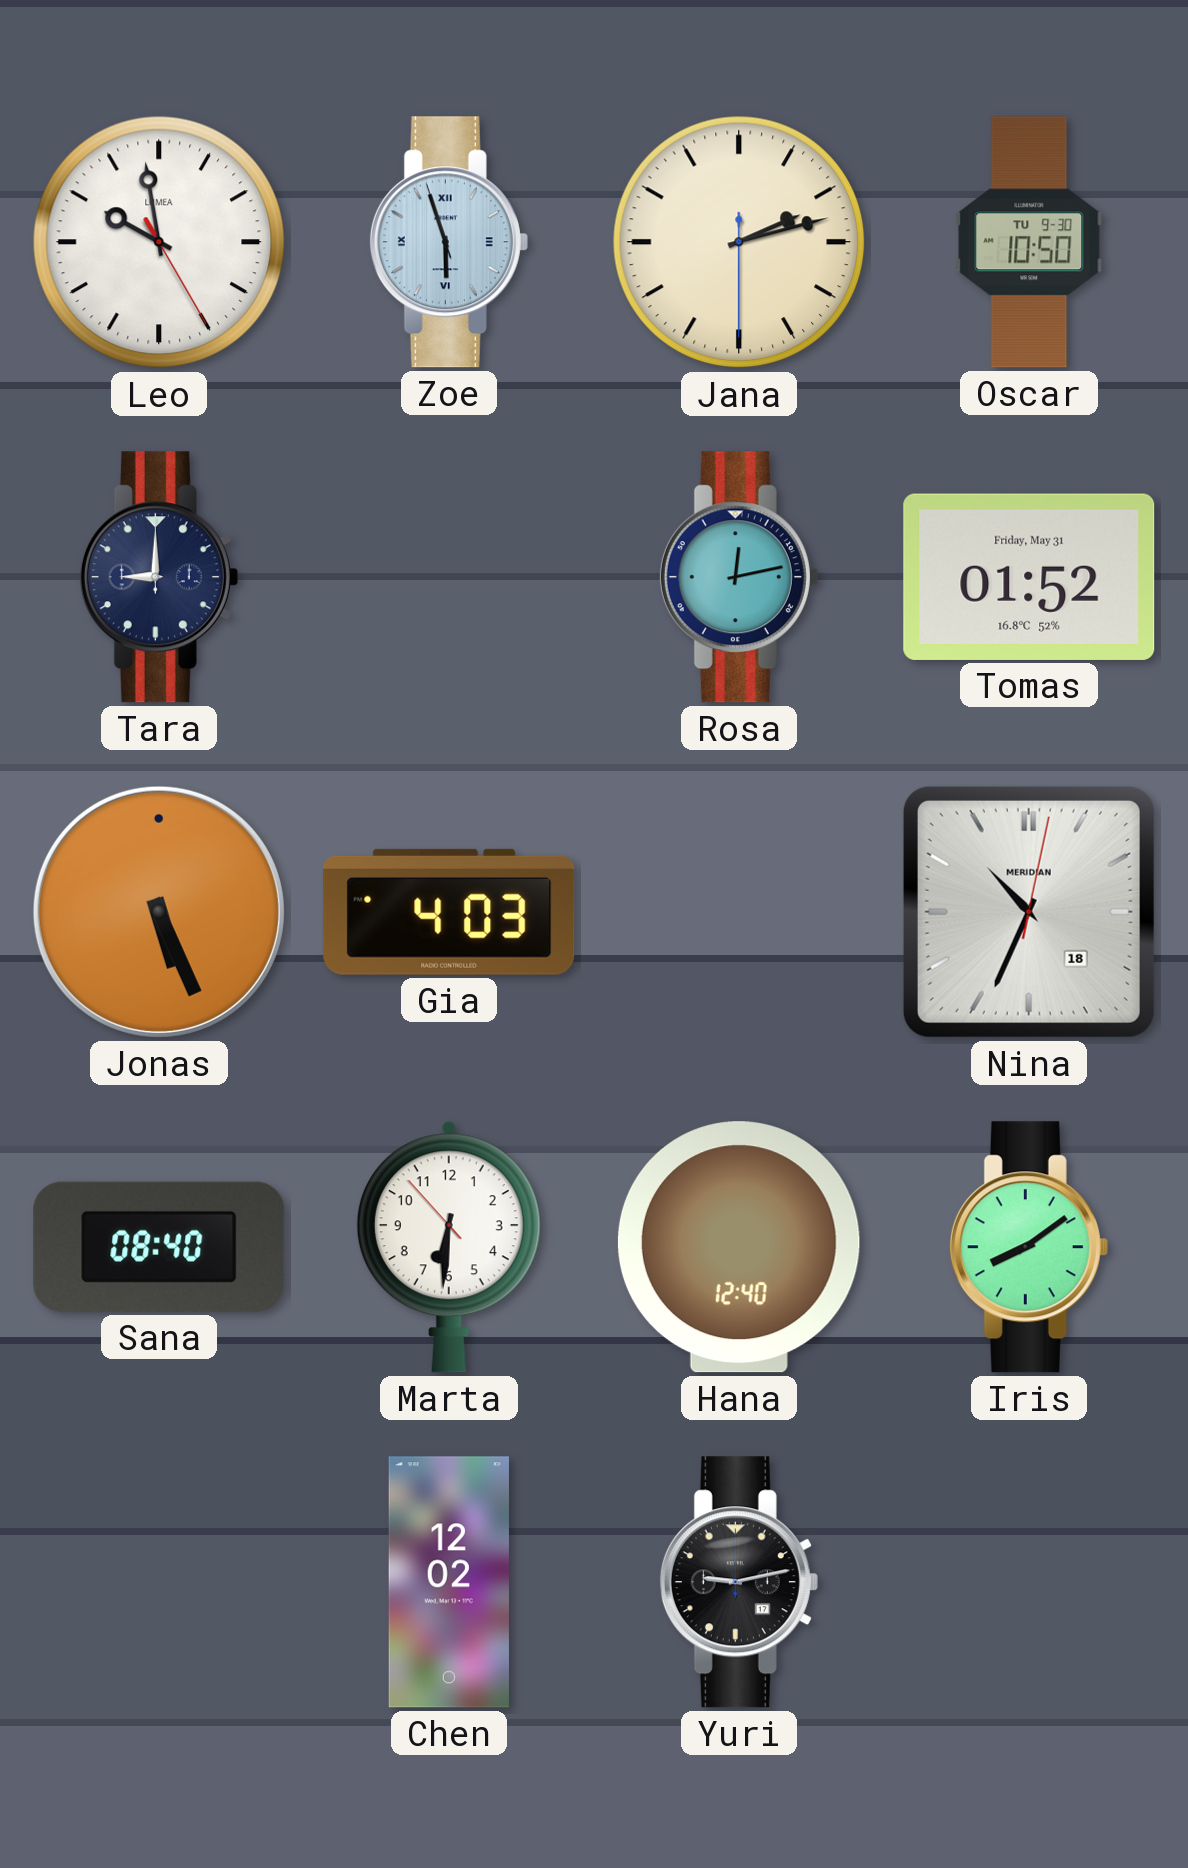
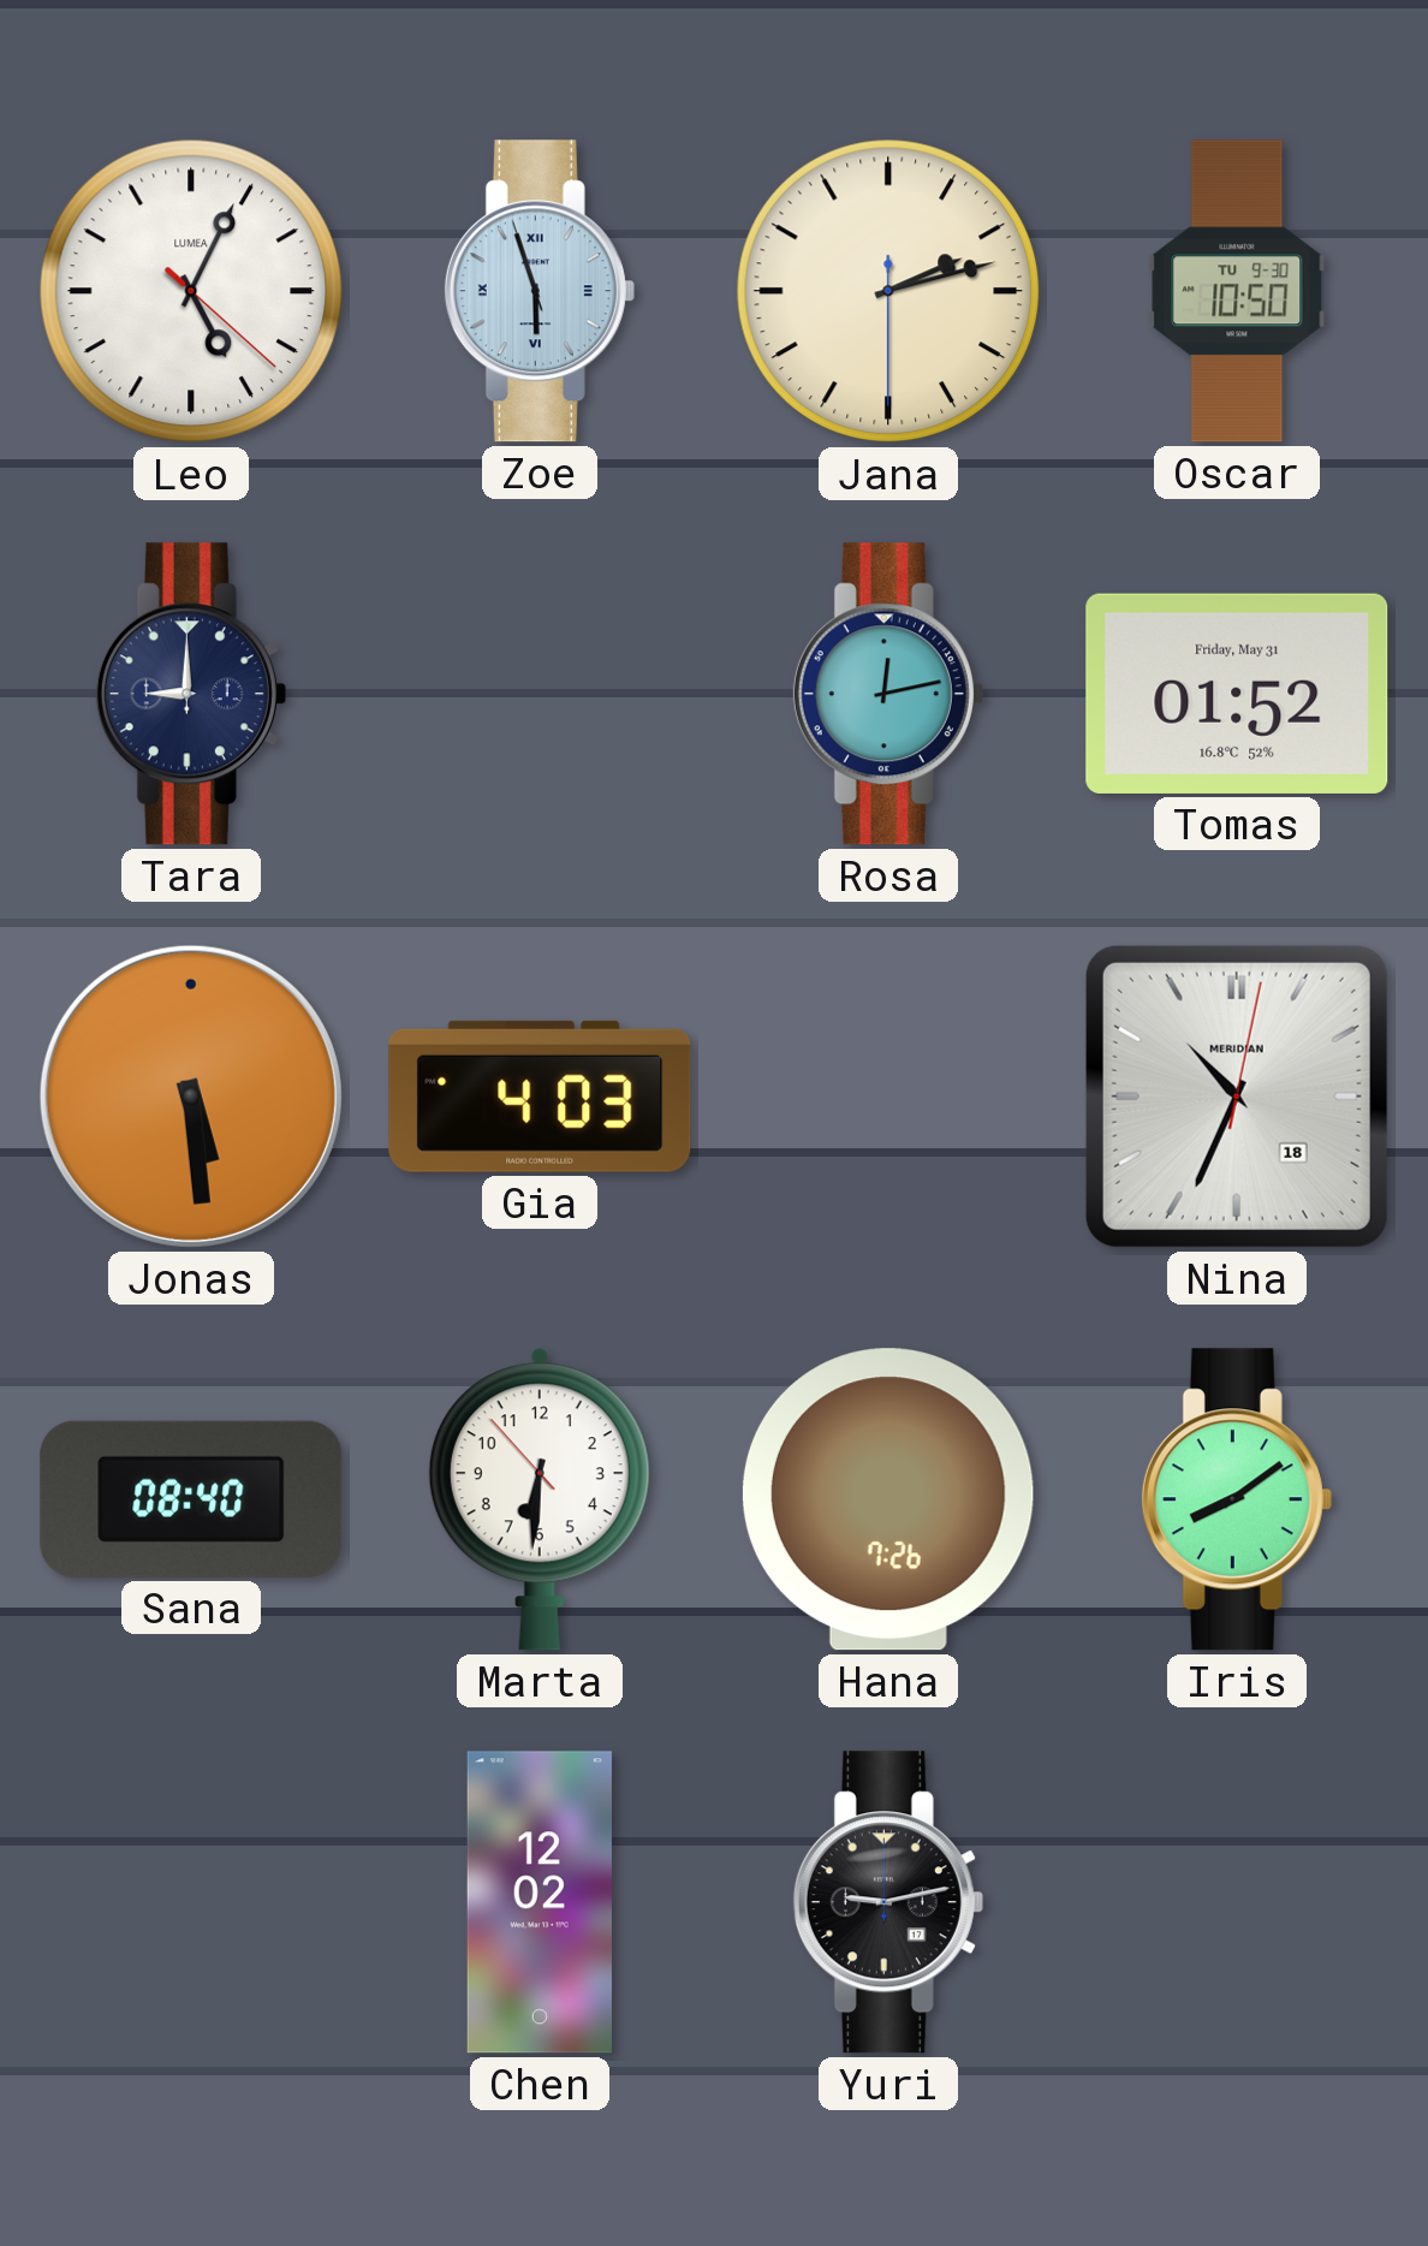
Leo: 9:58 -> 5:04 (191, 291)
Jonas: 5:26 -> 5:29 (191, 1097)
Hana: 12:40 -> 7:26 (888, 1499)
